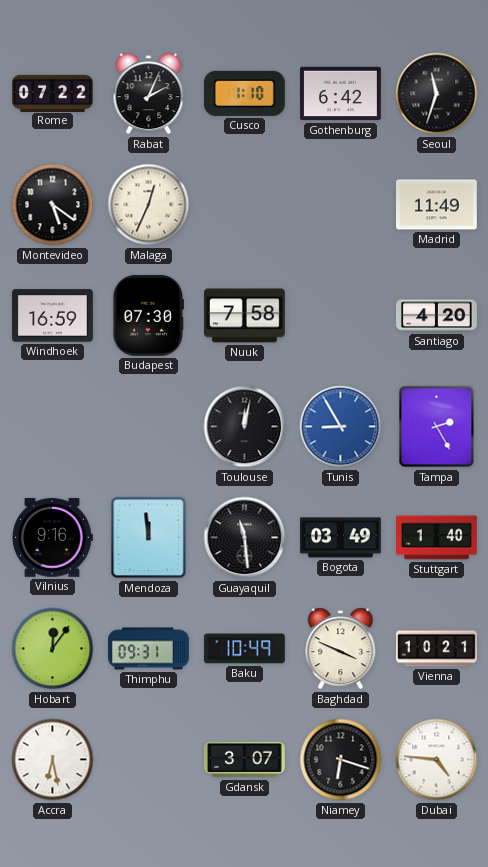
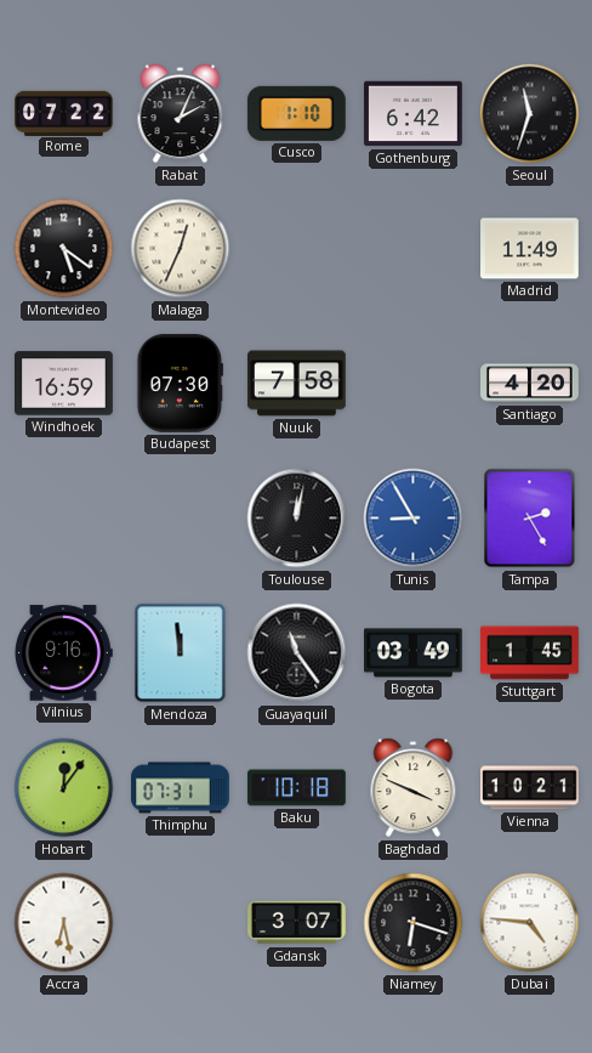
Guayaquil: 11:29 -> 11:24 (297, 653)
Stuttgart: 1:40 -> 1:45 (530, 653)
Thimphu: 09:31 -> 07:31 (181, 788)
Baku: 10:49 -> 10:18 (297, 788)
